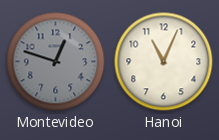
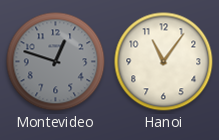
Hanoi: 11:04 -> 11:06 (164, 62)
